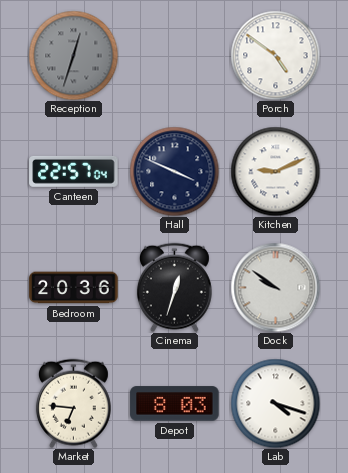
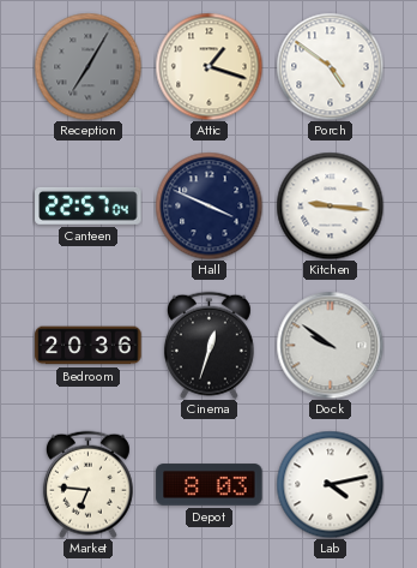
Reception: 12:33 -> 7:05 (87, 66)
Attic: none -> 1:18 (208, 66)
Kitchen: 9:11 -> 9:16 (330, 205)
Lab: 4:18 -> 4:13 (330, 484)
